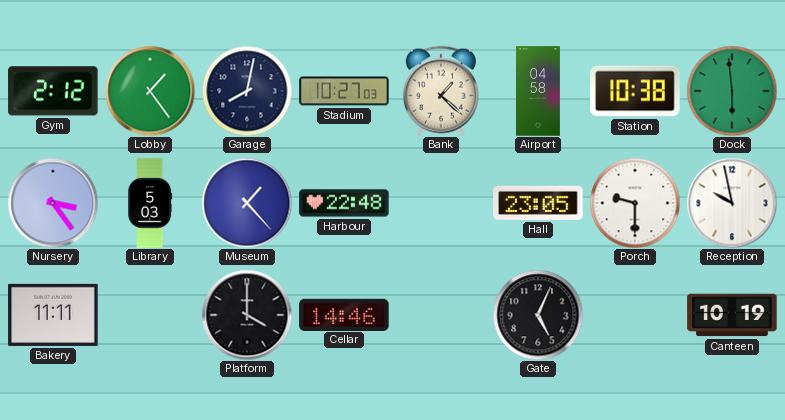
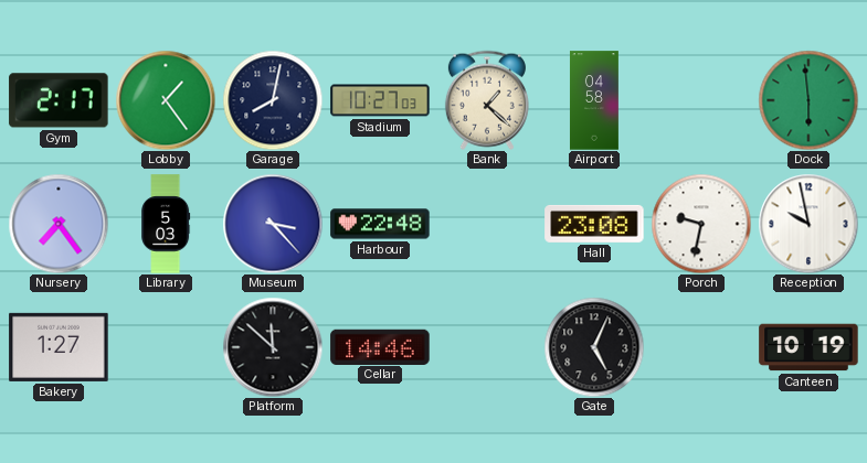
Gym: 2:12 -> 2:17 (59, 100)
Station: 10:38 -> none (635, 91)
Nursery: 3:24 -> 7:24 (59, 224)
Museum: 1:23 -> 3:23 (273, 224)
Hall: 23:05 -> 23:08 (594, 224)
Porch: 9:30 -> 9:32 (701, 224)
Bakery: 11:11 -> 1:27 (59, 347)
Platform: 4:00 -> 11:52 (273, 347)
